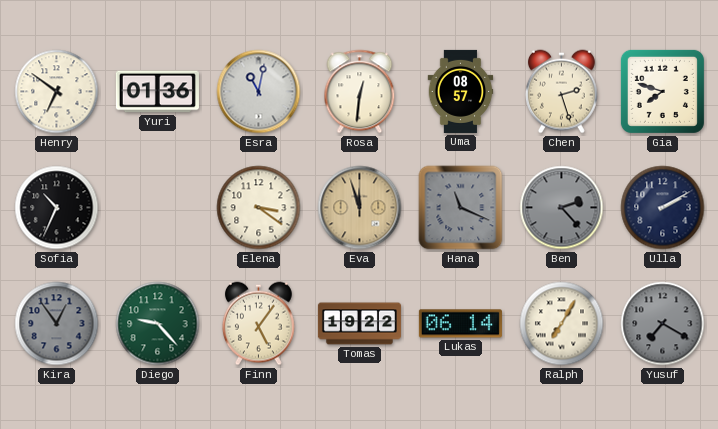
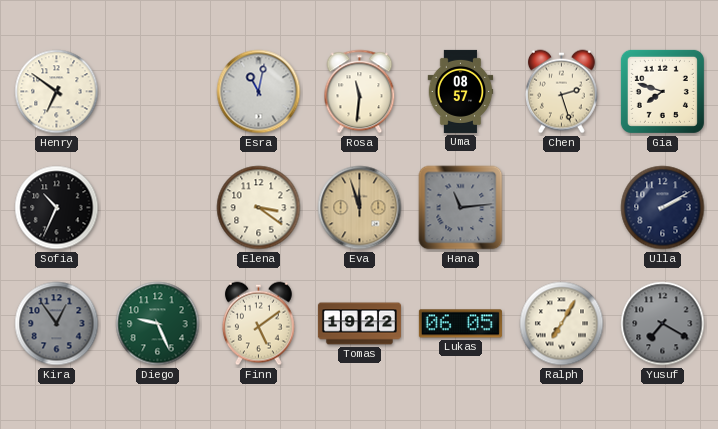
Yuri: 01:36 -> none (157, 92)
Rosa: 12:31 -> 11:31 (360, 92)
Hana: 11:19 -> 11:14 (461, 208)
Ben: 2:23 -> none (562, 208)
Diego: 9:23 -> 9:26 (158, 324)
Finn: 5:06 -> 5:09 (258, 324)
Lukas: 06:14 -> 06:05 (460, 324)
